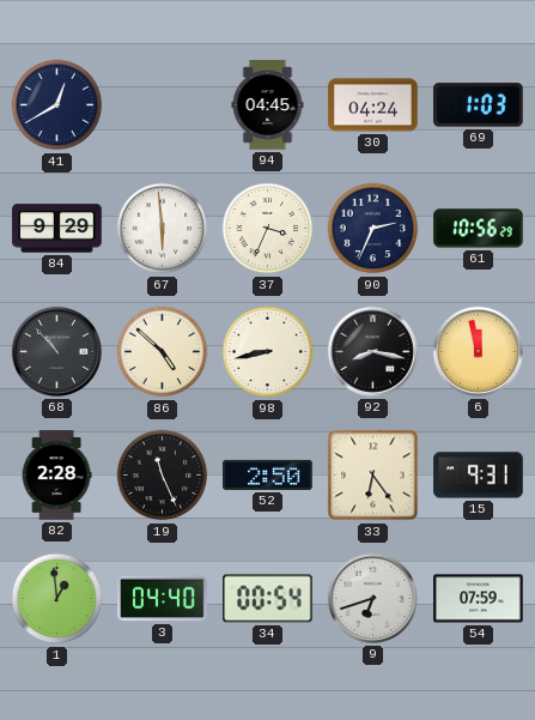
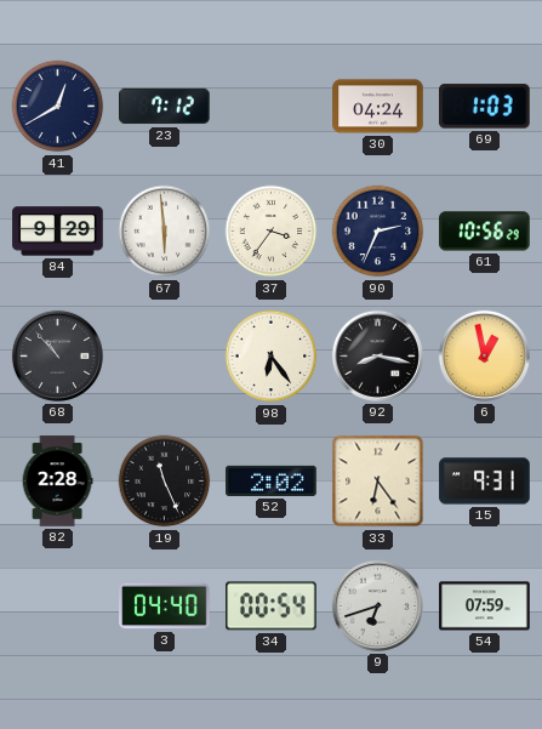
23: none -> 7:12 (165, 107)
94: 04:45 -> none (268, 105)
37: 3:34 -> 3:36 (272, 232)
86: 4:52 -> none (163, 352)
98: 8:43 -> 6:24 (272, 357)
6: 11:58 -> 12:58 (484, 355)
52: 2:50 -> 2:02 (272, 480)
1: 12:59 -> none (57, 599)
